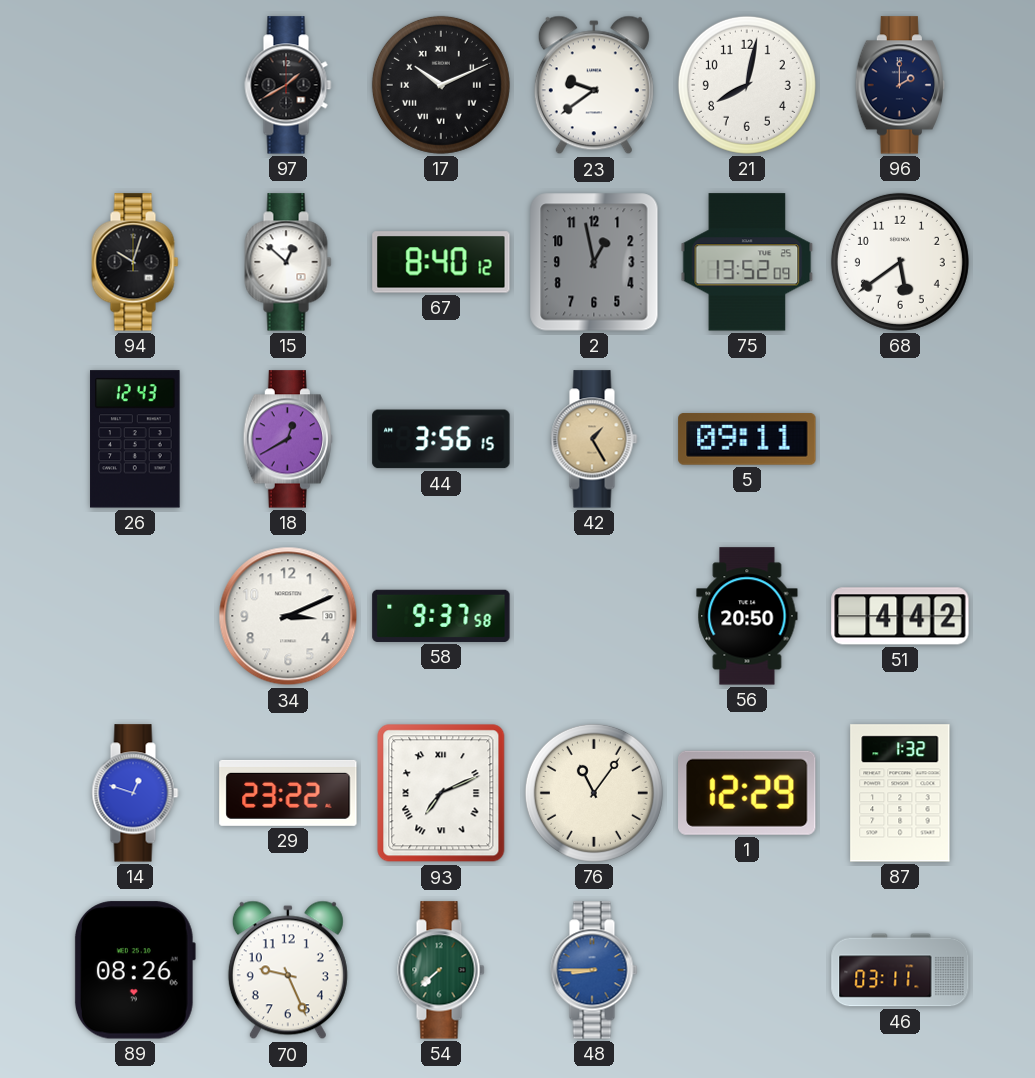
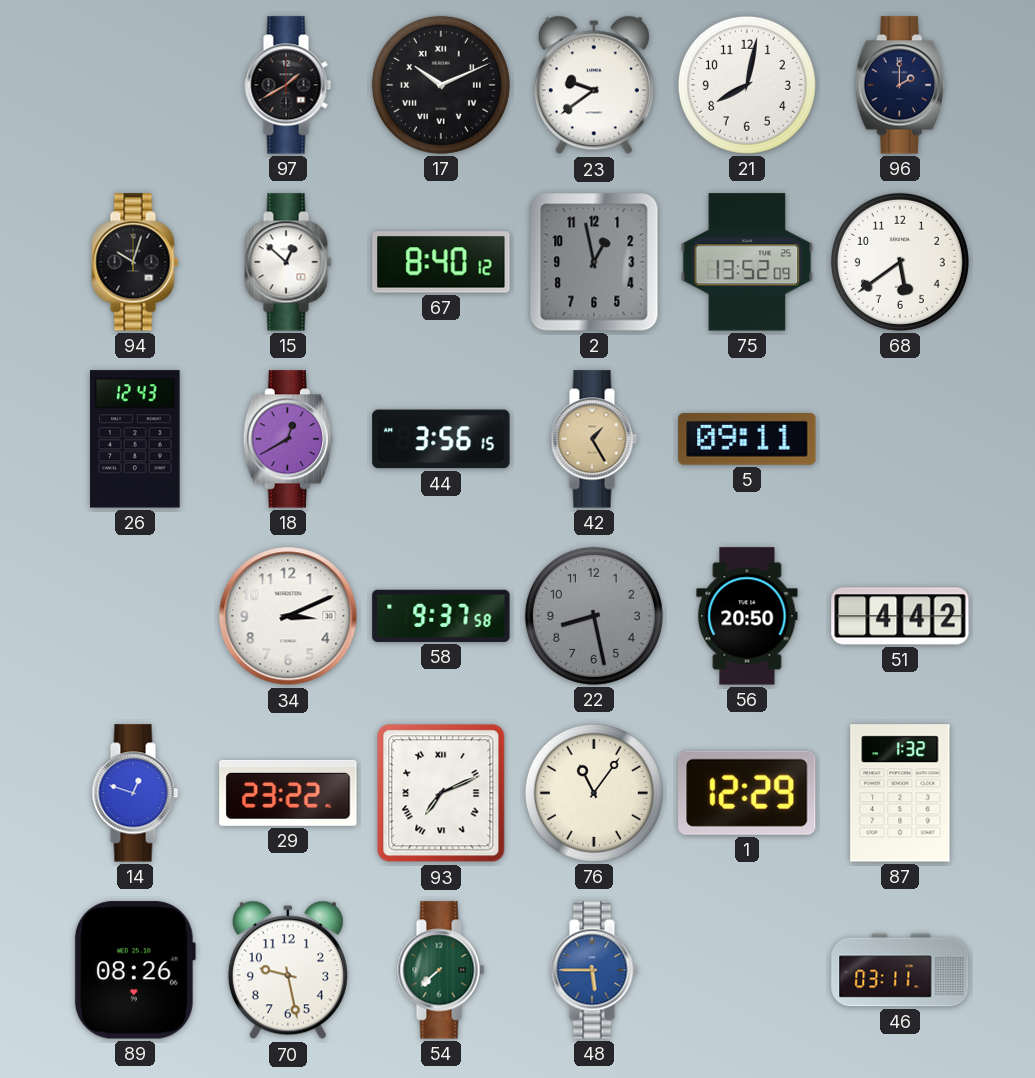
22: none -> 8:28 (594, 616)
70: 9:26 -> 9:28 (288, 970)
48: 8:45 -> 5:45 (594, 970)
